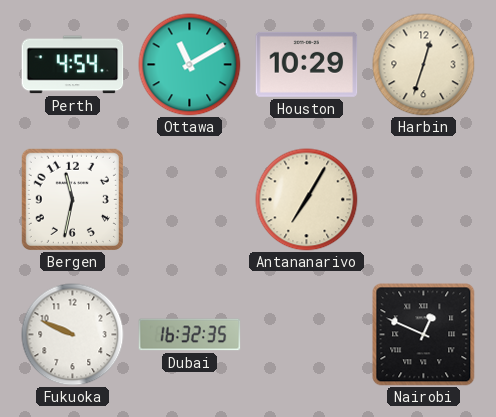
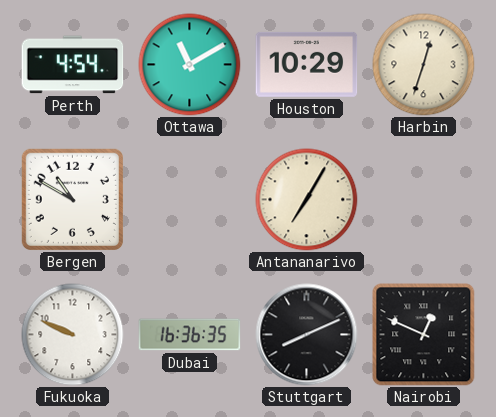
Bergen: 11:32 -> 10:50 (72, 199)
Dubai: 16:32 -> 16:36 (190, 335)
Stuttgart: none -> 8:11 (307, 335)
